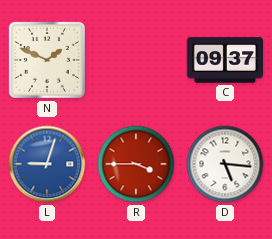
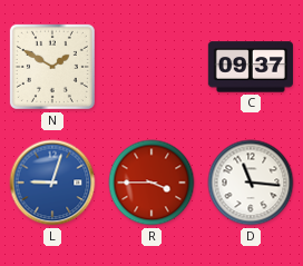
N: 1:49 -> 1:50 (52, 67)
D: 5:16 -> 11:16 (251, 183)
